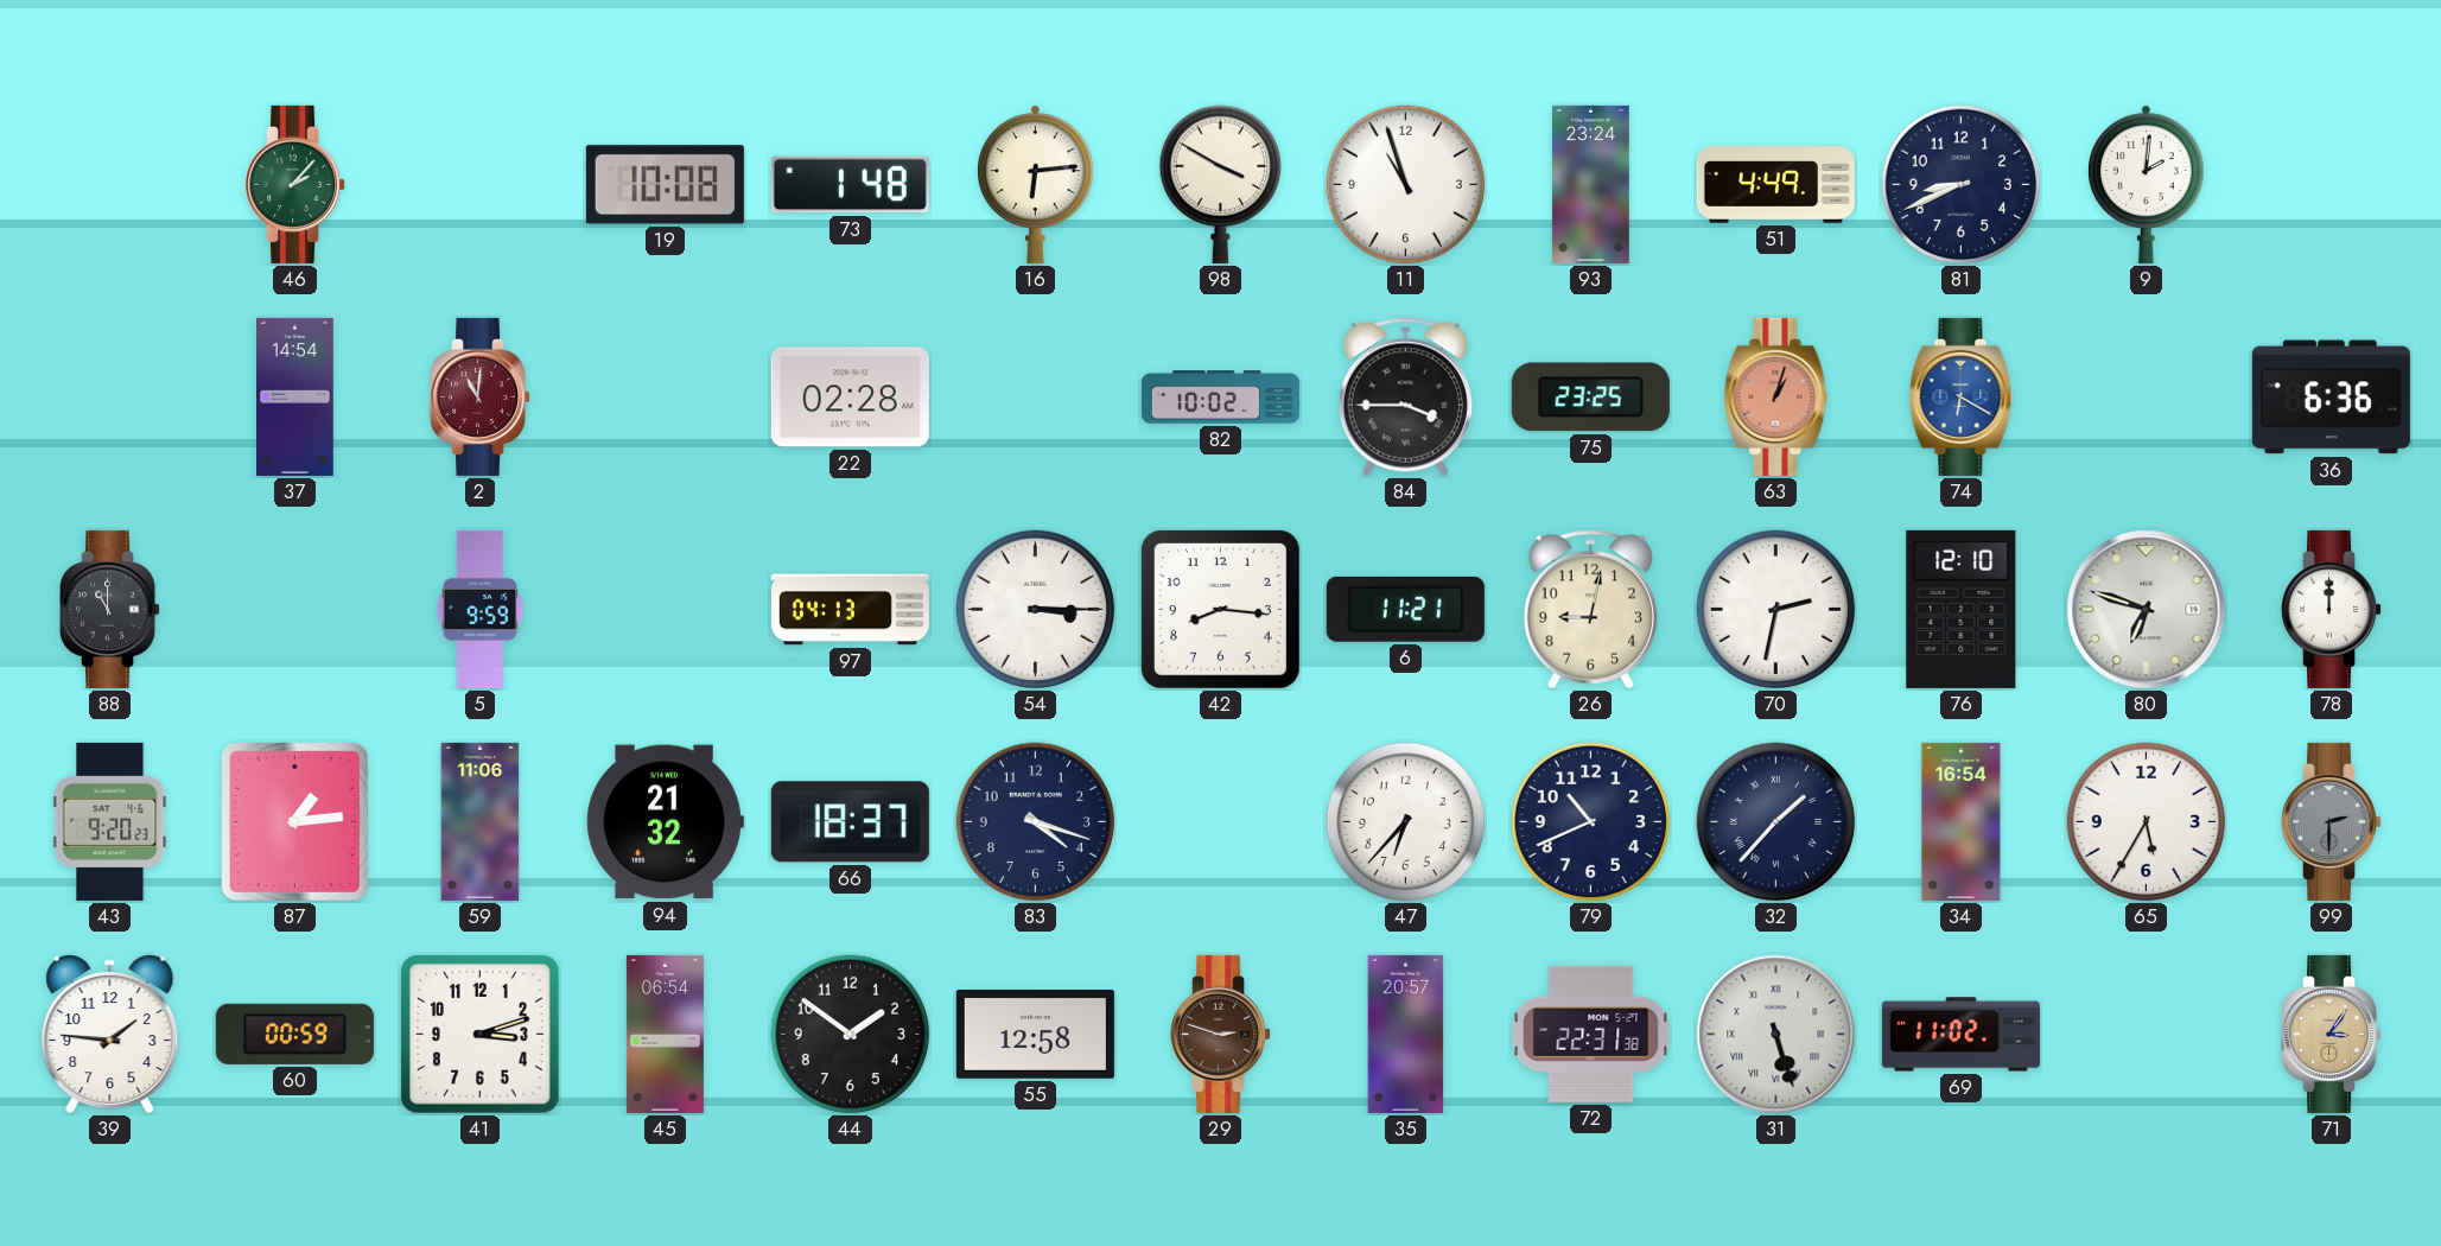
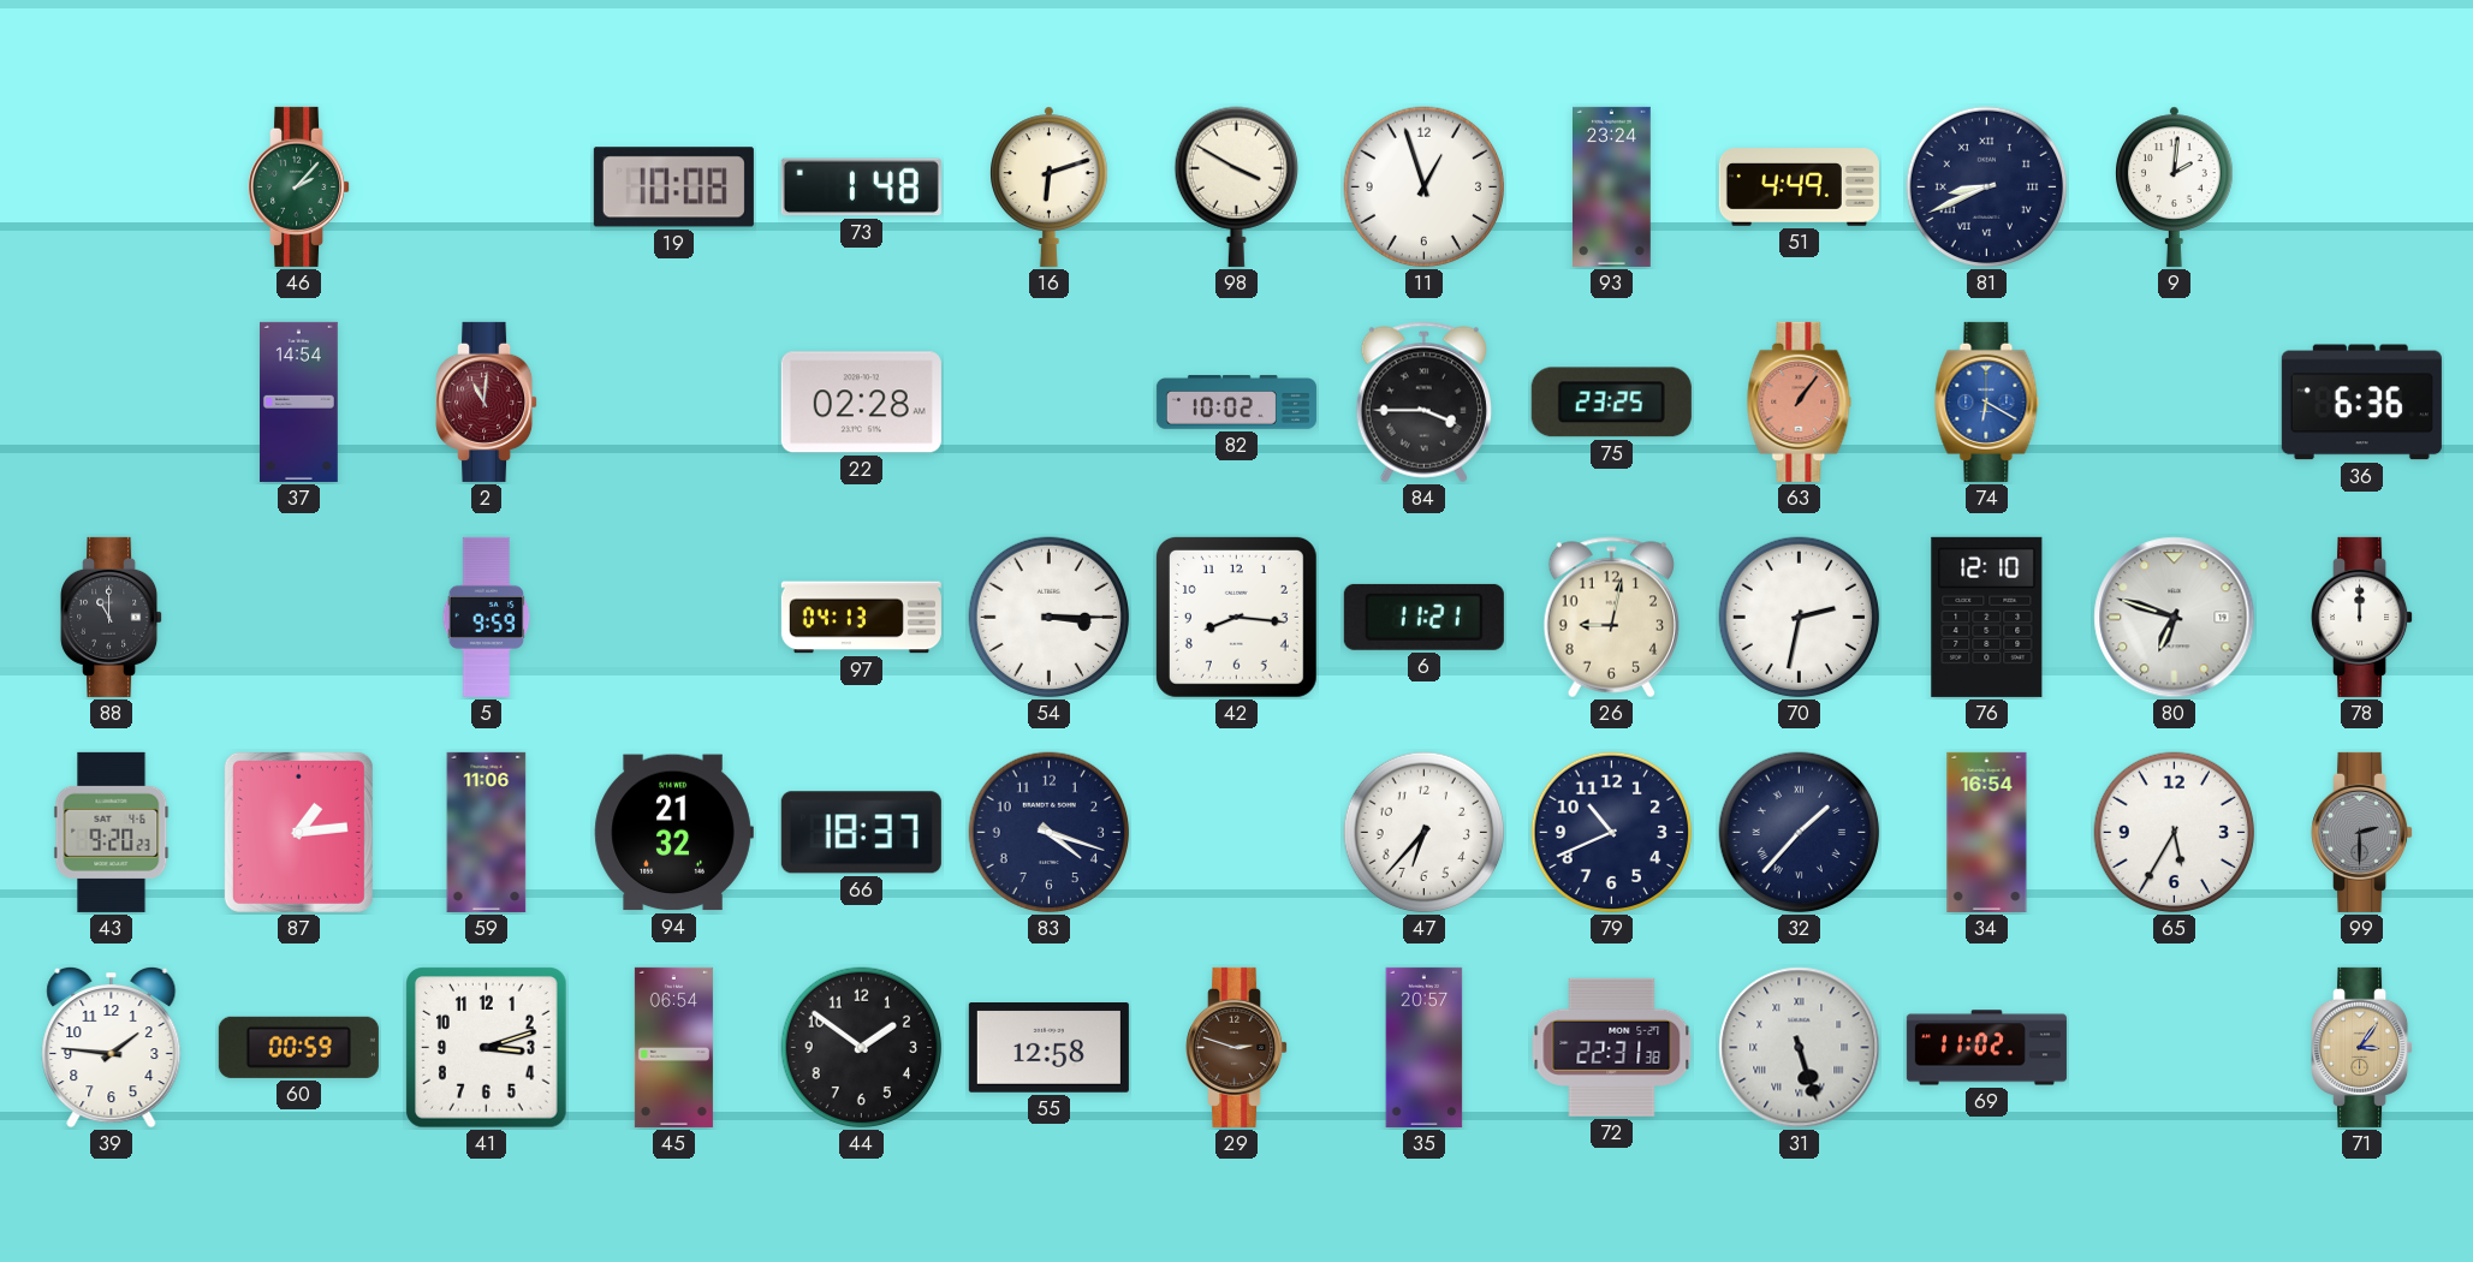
16: 6:14 -> 6:12 (1050, 186)
11: 10:57 -> 12:57 (1425, 187)
81 numerals: Arabic -> Roman (1987, 187)
63: 1:03 -> 1:06 (1800, 401)
